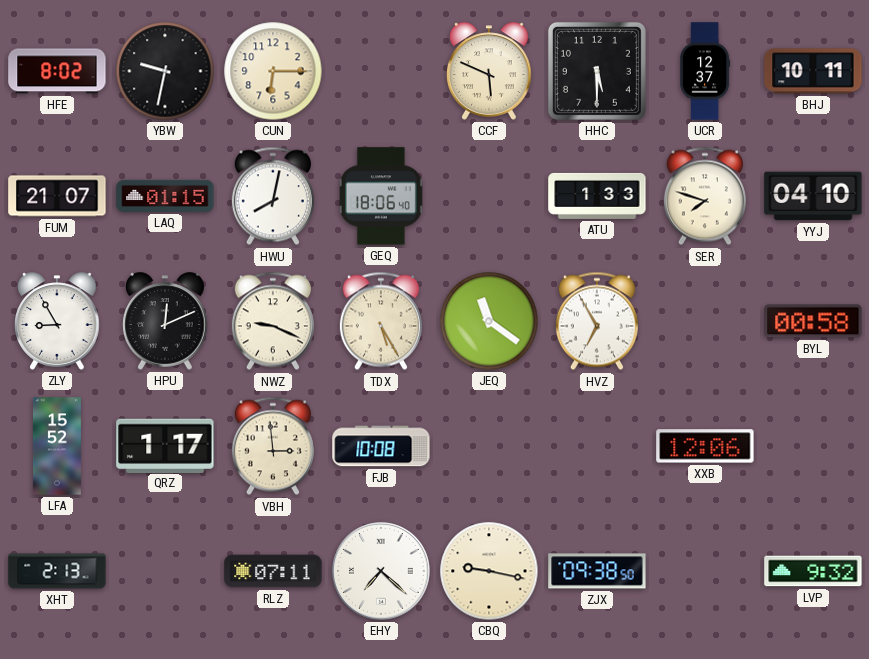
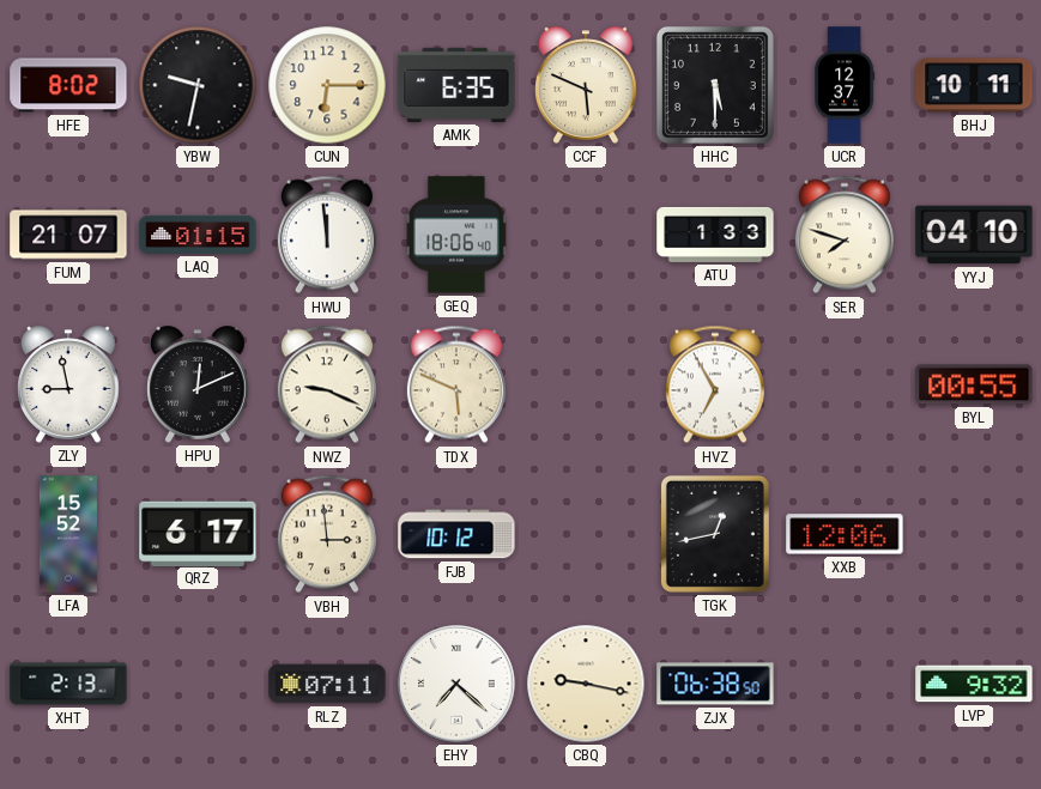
AMK: none -> 6:35 (456, 85)
HWU: 8:02 -> 11:59 (327, 235)
ZLY: 8:55 -> 8:58 (68, 384)
TDX: 5:25 -> 5:49 (456, 384)
JEQ: 11:21 -> none (489, 321)
BYL: 00:58 -> 00:55 (974, 384)
QRZ: 1:17 -> 6:17 (198, 533)
FJB: 10:08 -> 10:12 (456, 534)
TGK: none -> 12:43 (715, 534)
ZJX: 09:38 -> 06:38 (715, 684)
